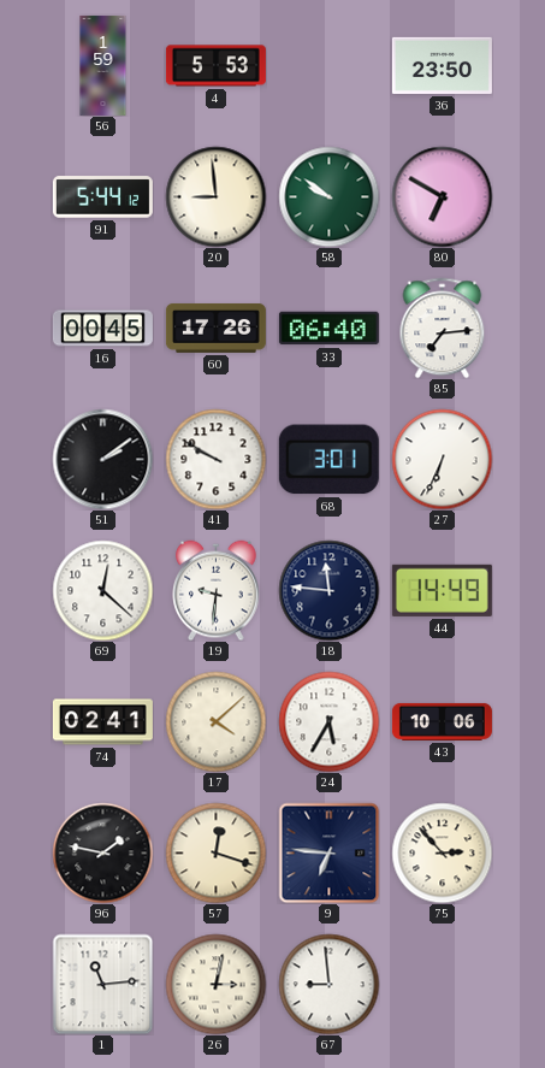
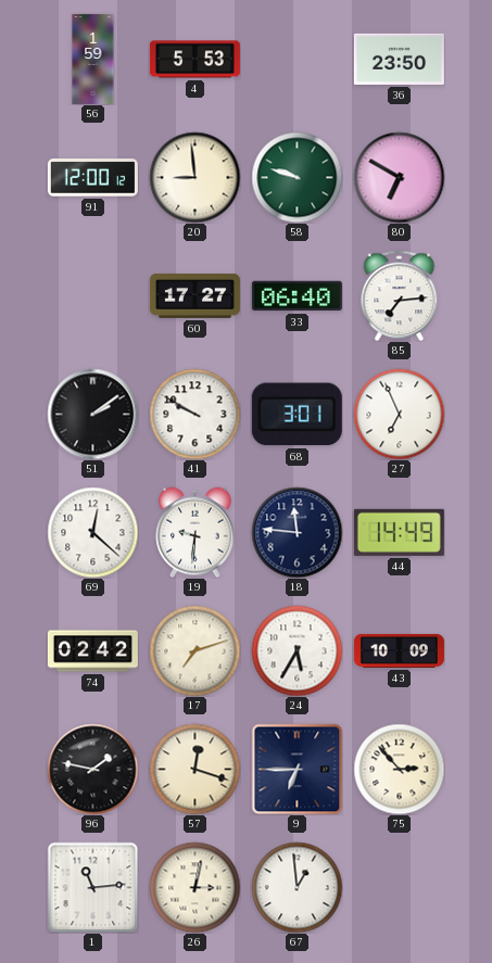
91: 5:44 -> 12:00 (92, 178)
58: 9:51 -> 9:48 (297, 177)
16: 00:45 -> none (102, 329)
60: 17:26 -> 17:27 (194, 296)
27: 6:34 -> 6:56 (399, 414)
74: 02:41 -> 02:42 (92, 651)
17: 4:08 -> 7:12 (194, 650)
43: 10:06 -> 10:09 (399, 650)
9: 6:46 -> 6:45 (297, 769)
67: 8:59 -> 12:59 (297, 887)
